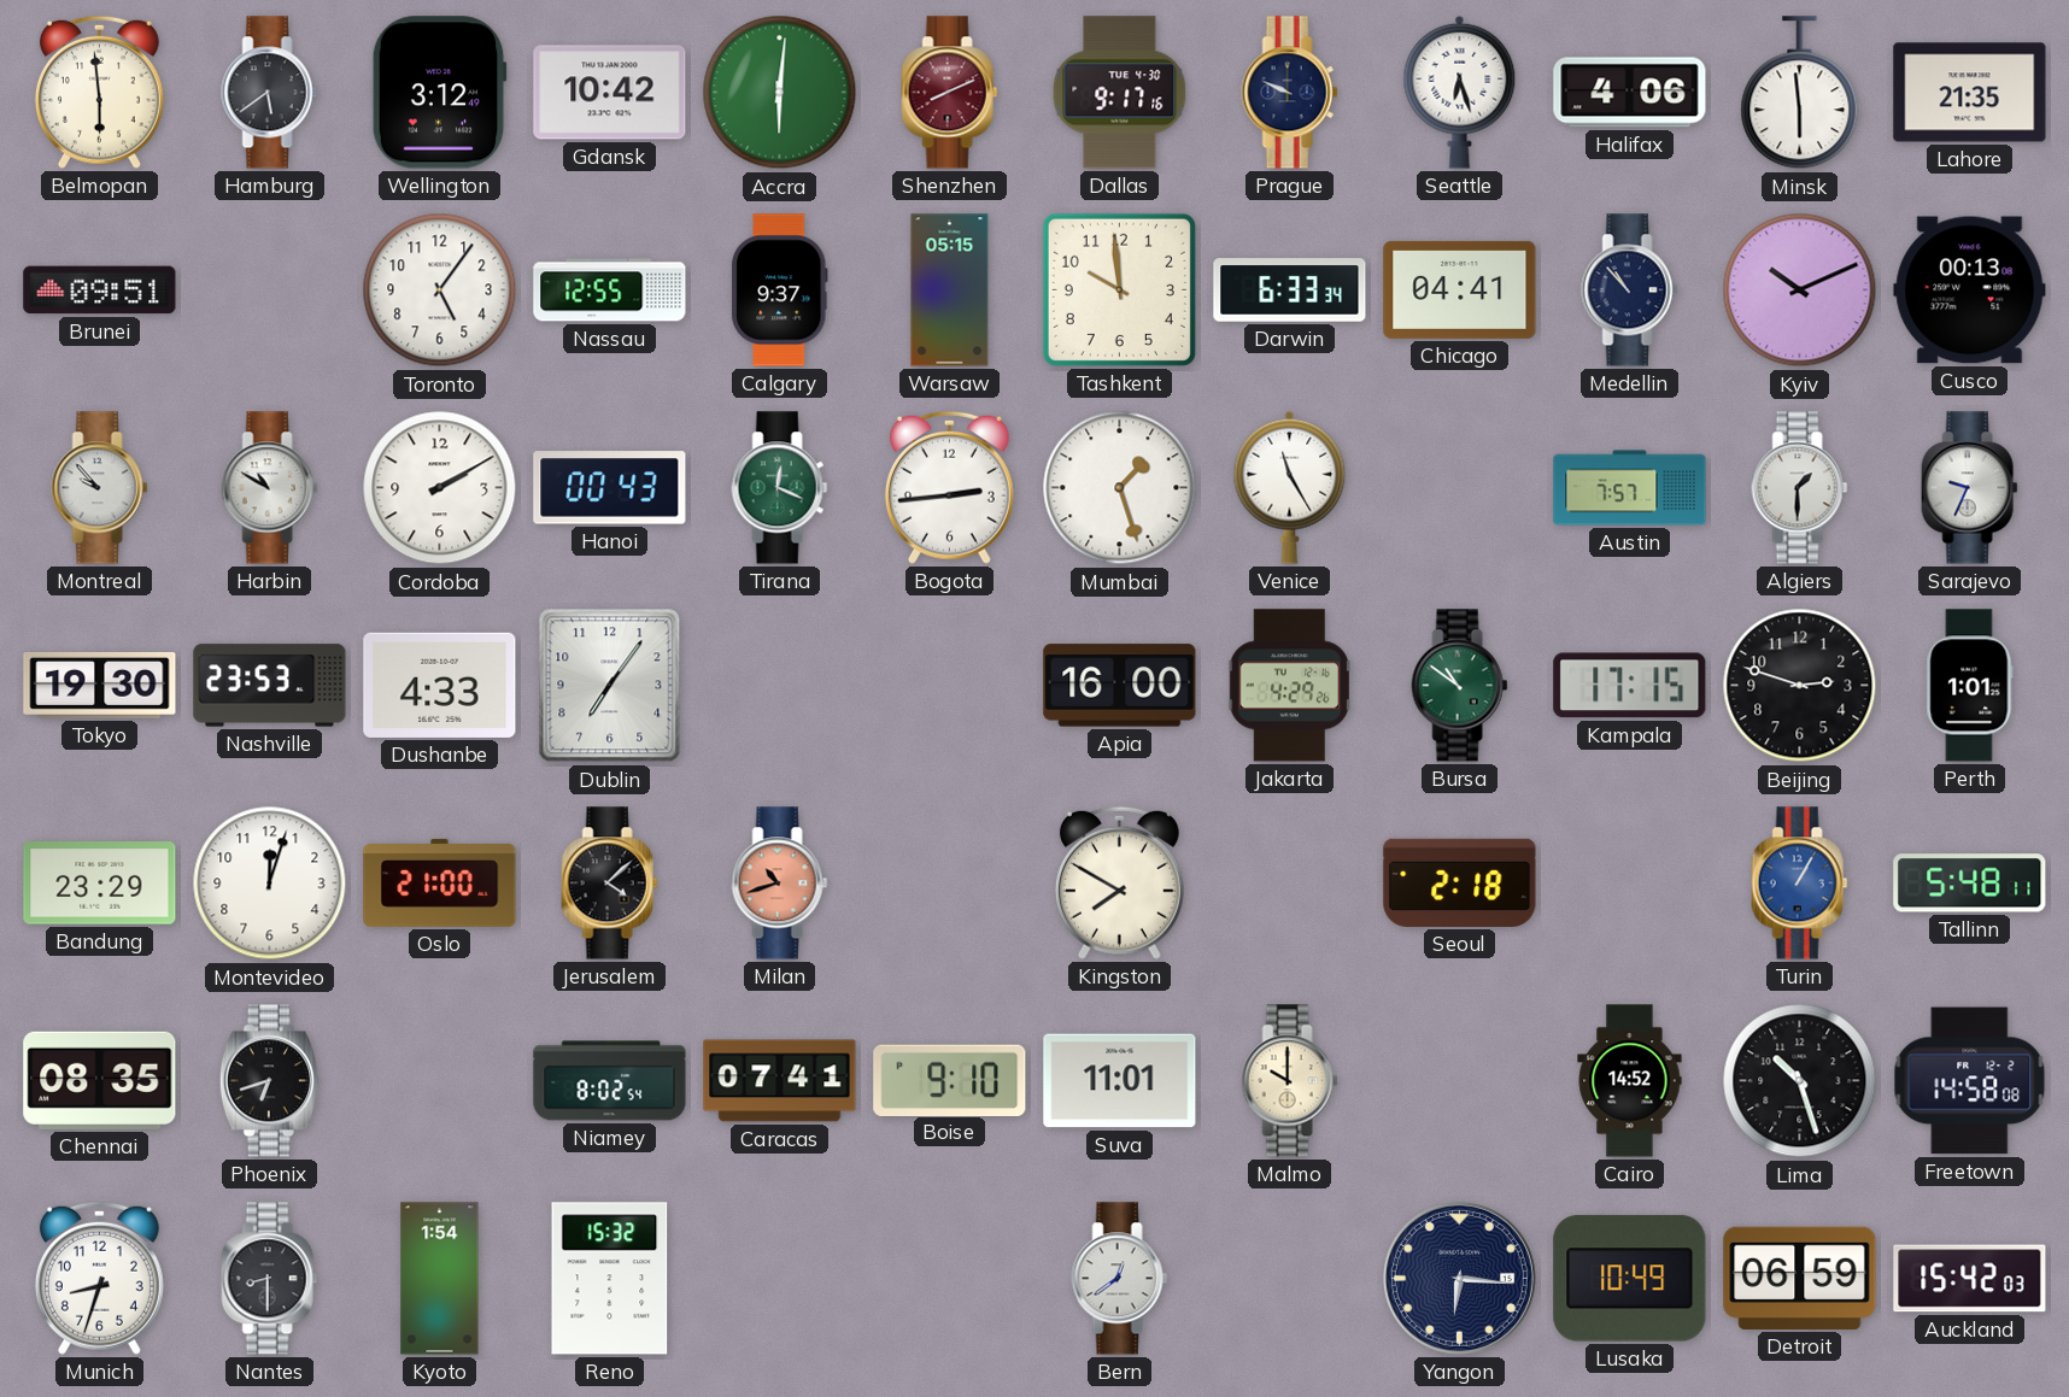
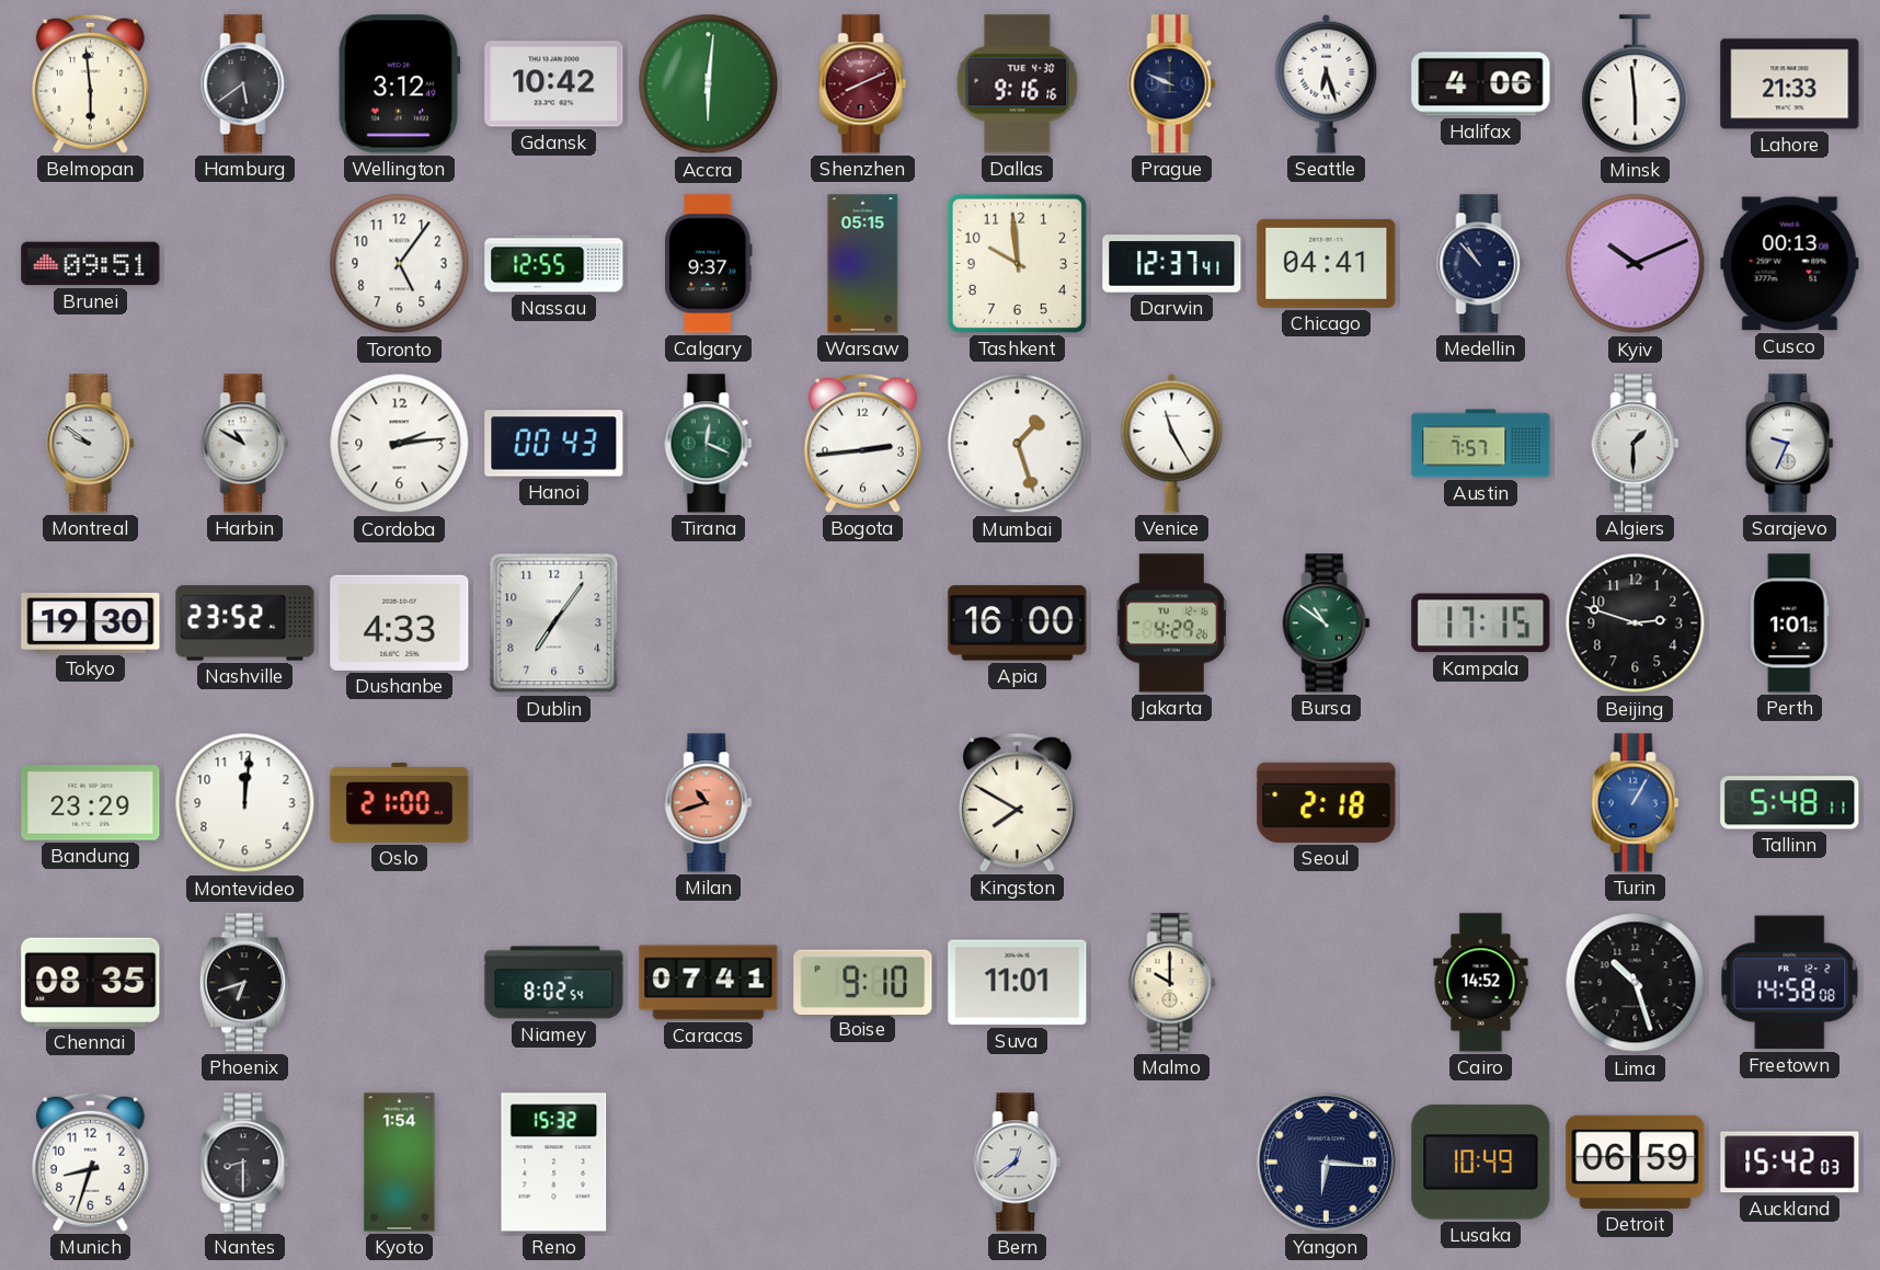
Dallas: 9:17 -> 9:16 (1018, 84)
Lahore: 21:35 -> 21:33 (1790, 84)
Darwin: 6:33 -> 12:37 (1172, 264)
Montreal: 9:53 -> 9:51 (91, 444)
Cordoba: 2:10 -> 2:14 (400, 444)
Nashville: 23:53 -> 23:52 (245, 623)
Montevideo: 12:03 -> 12:01 (245, 803)
Jerusalem: 4:08 -> none (610, 884)
